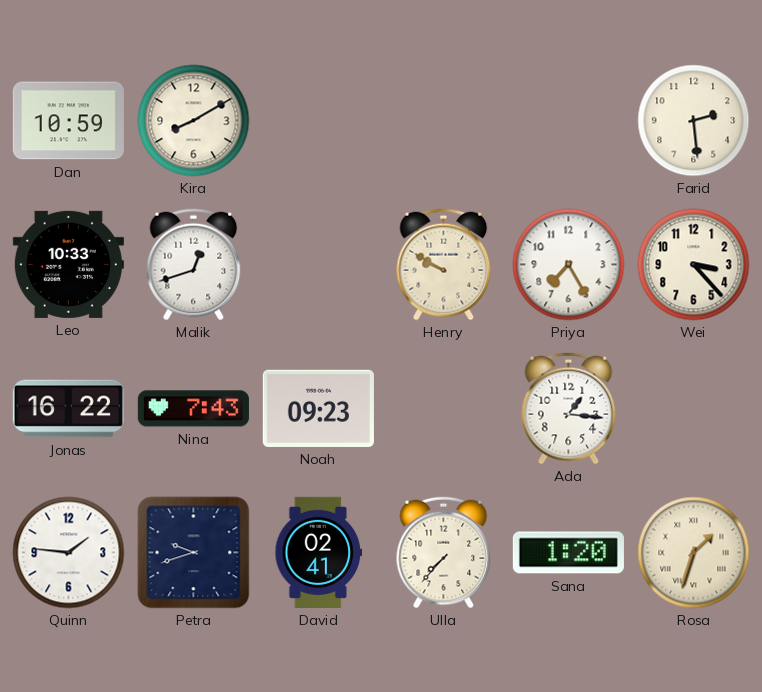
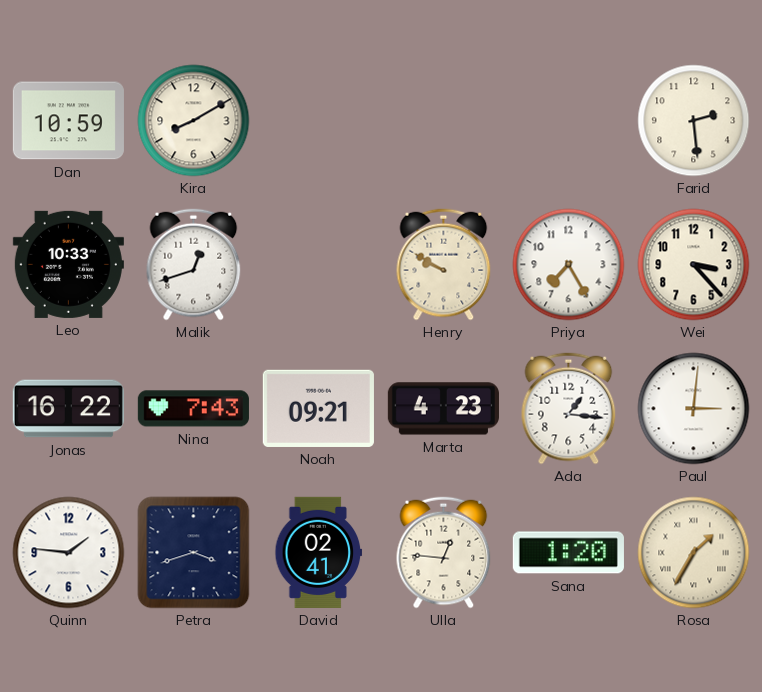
Noah: 09:23 -> 09:21 (318, 408)
Marta: none -> 4:23 (443, 409)
Paul: none -> 3:01 (694, 409)
Petra: 9:42 -> 3:42 (194, 553)
Ulla: 7:37 -> 12:46 (444, 553)
Rosa: 1:33 -> 1:35 (694, 553)
